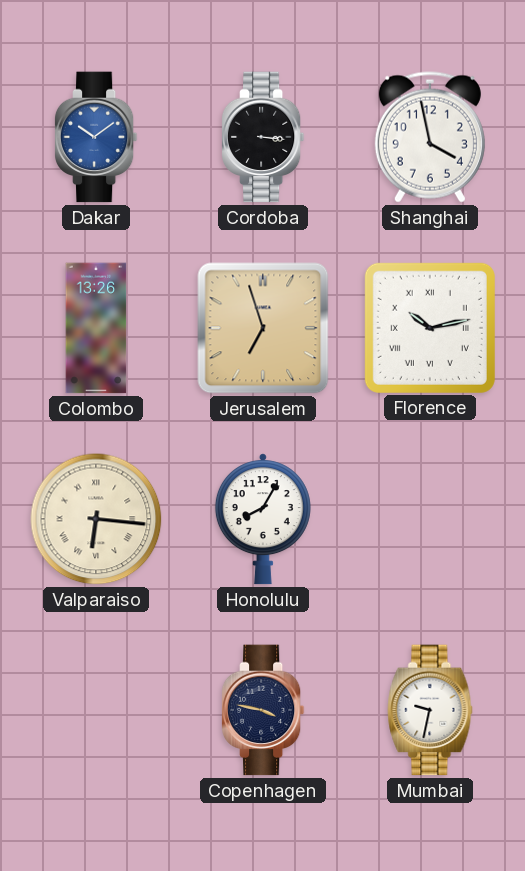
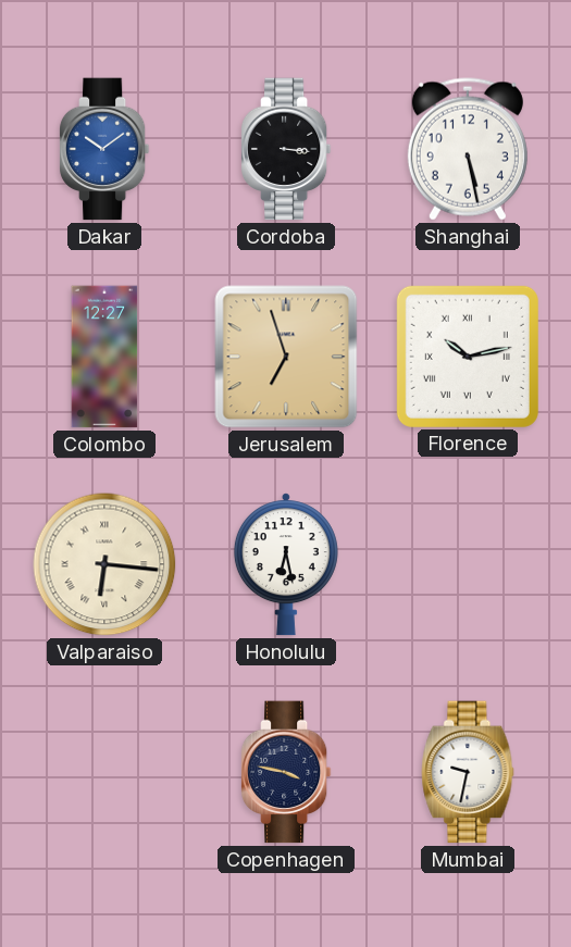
Shanghai: 3:58 -> 5:28 (468, 149)
Colombo: 13:26 -> 12:27 (104, 357)
Honolulu: 8:05 -> 6:28 (286, 564)
